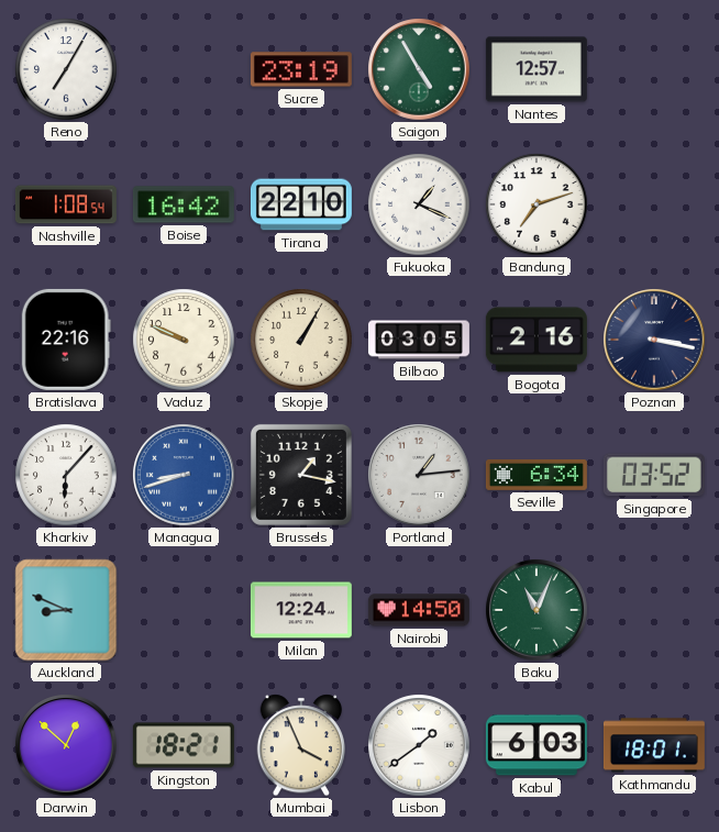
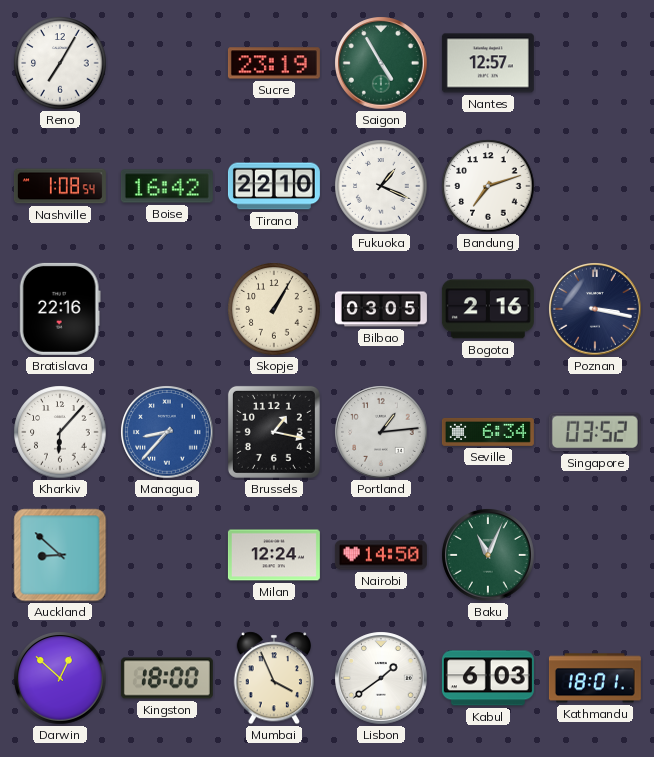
Vaduz: 9:49 -> none (184, 340)
Managua: 8:42 -> 8:37 (167, 432)
Auckland: 8:49 -> 8:52 (60, 555)
Kingston: 18:21 -> 18:00 (167, 678)
